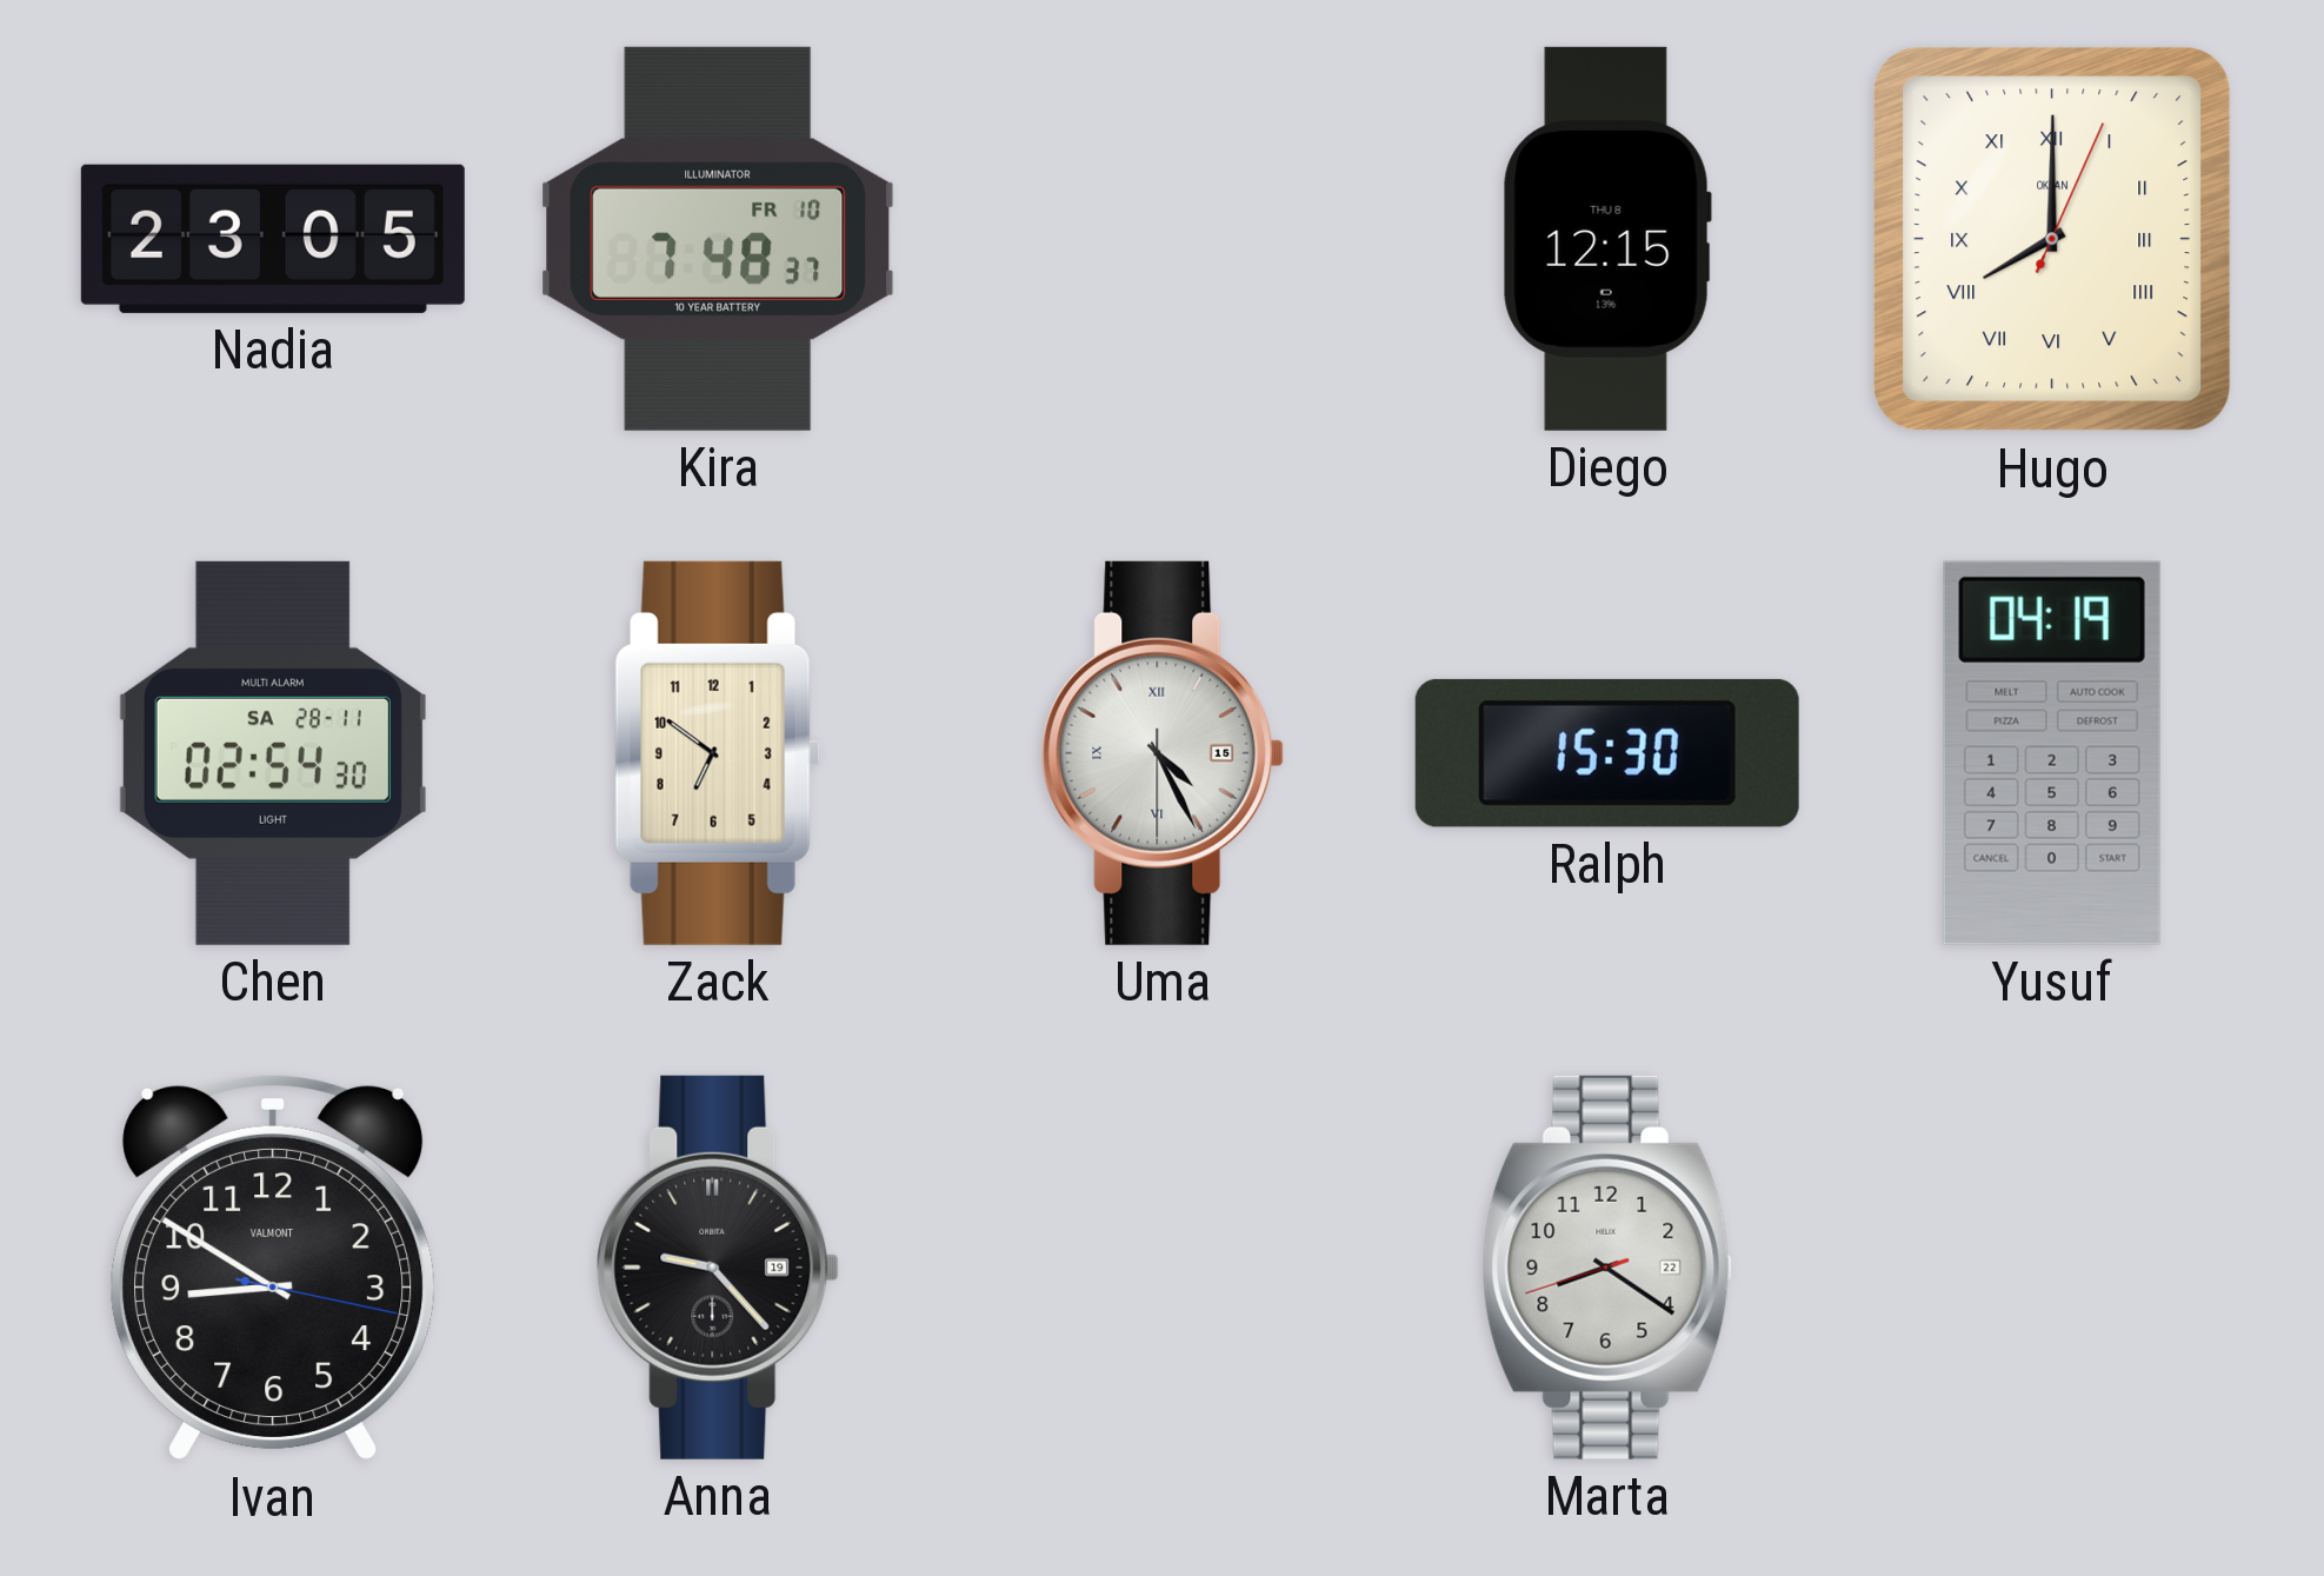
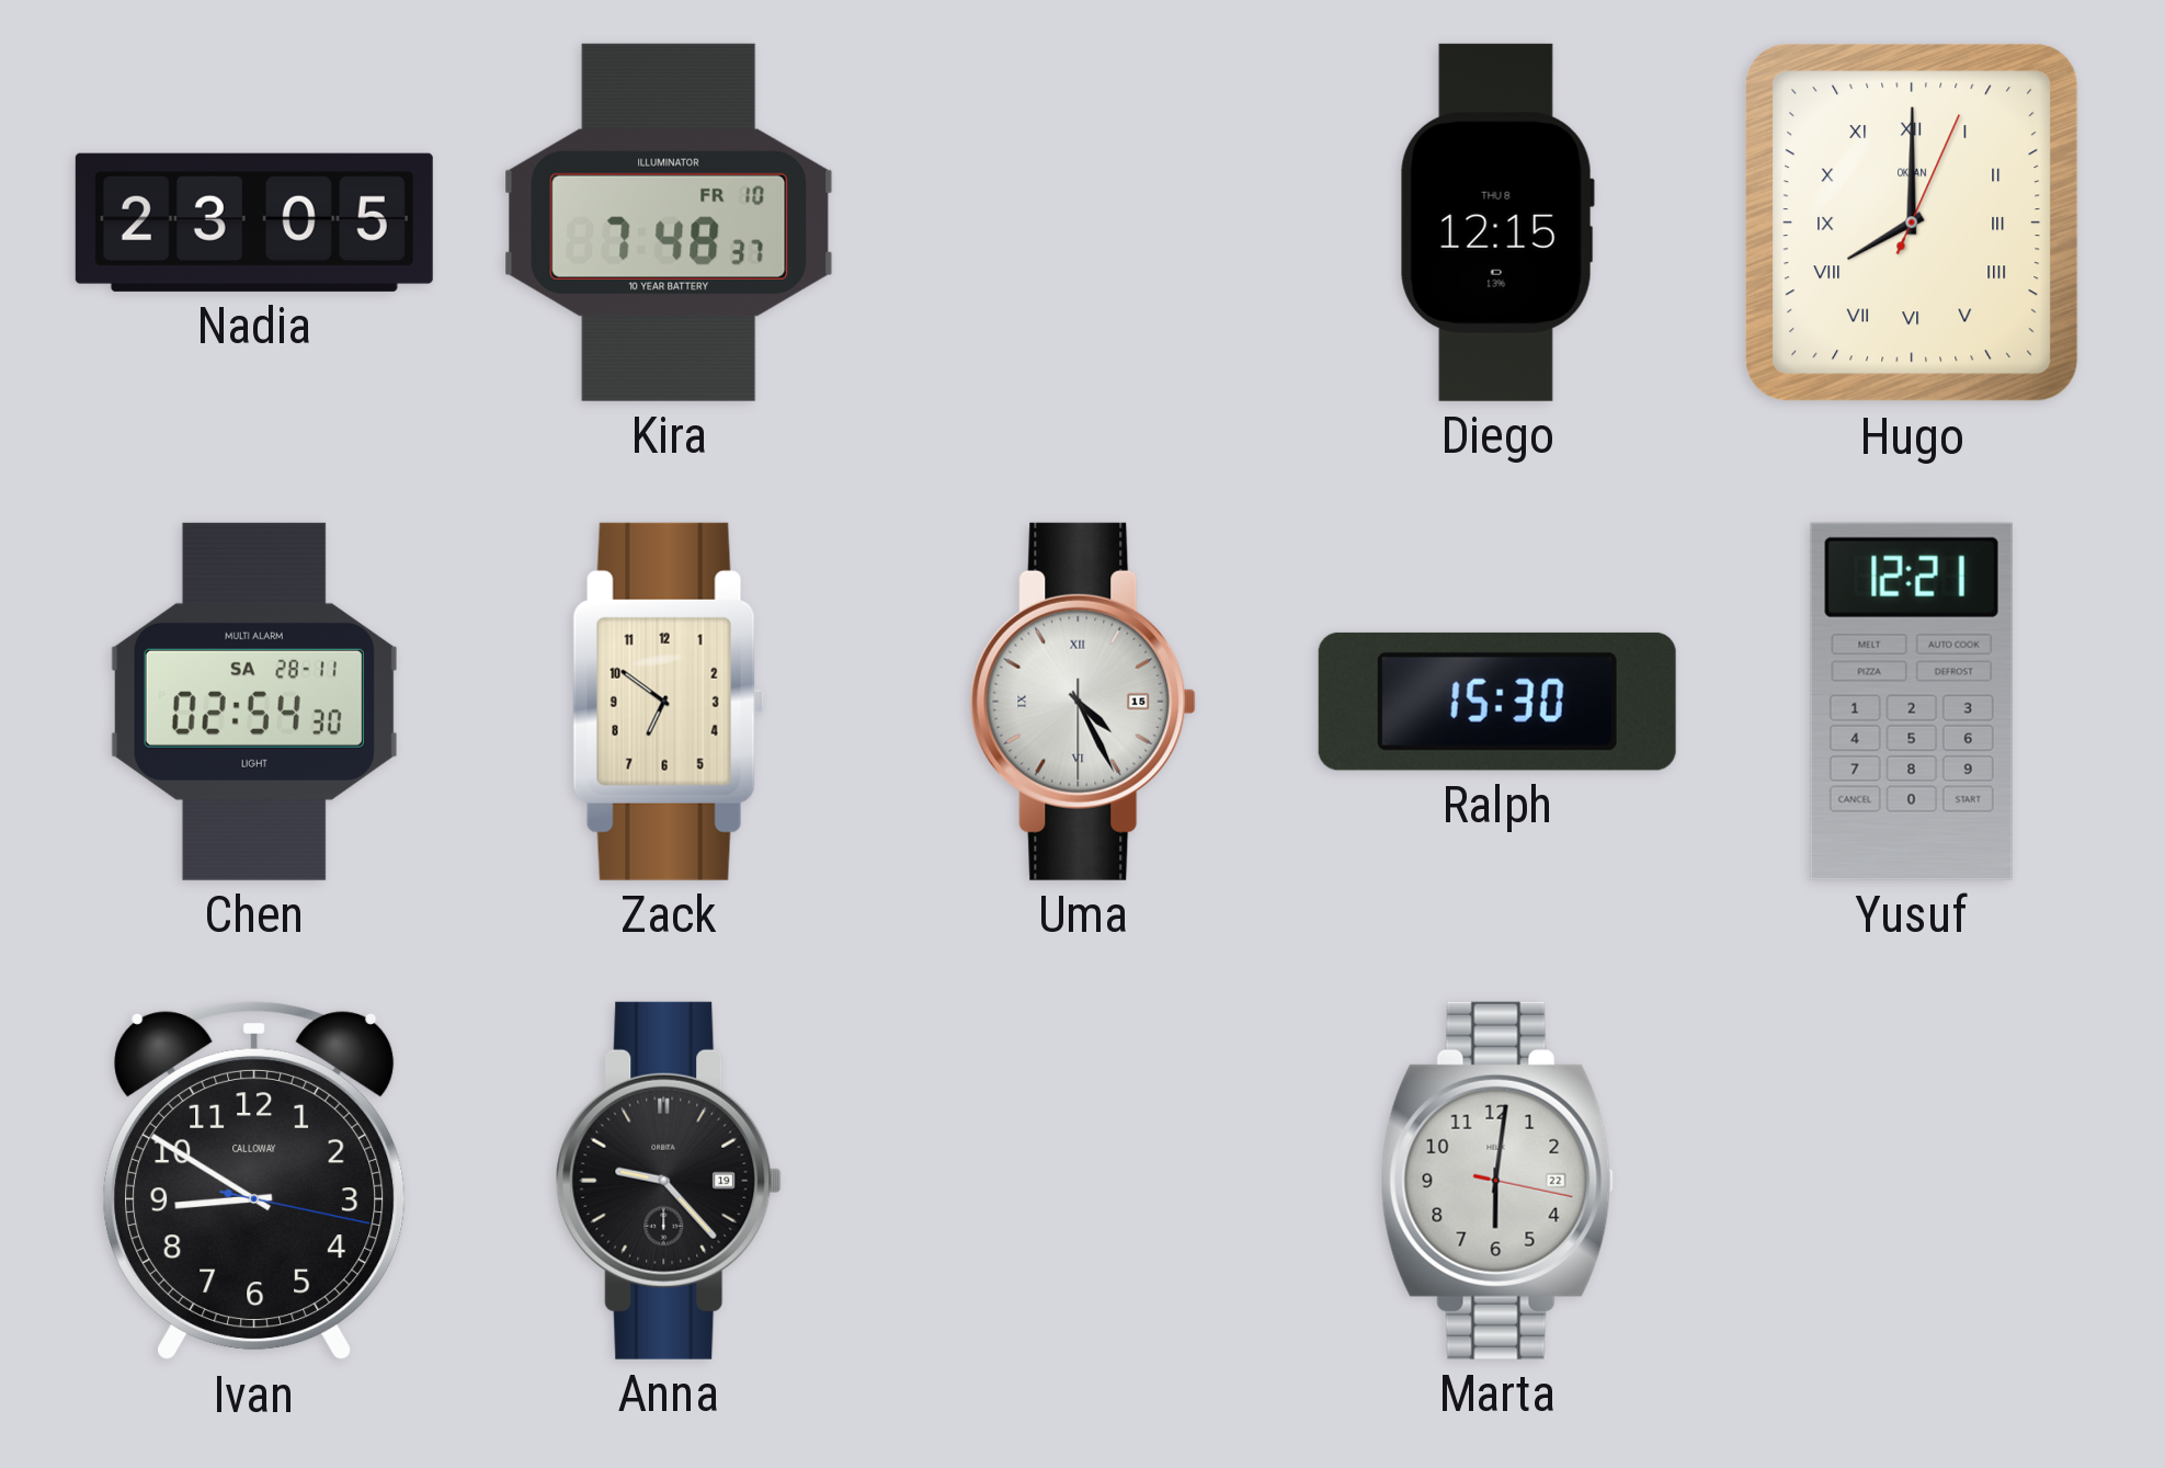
Yusuf: 04:19 -> 12:21 (1912, 702)
Ivan brand: VALMONT -> CALLOWAY (254, 1181)
Marta: 8:20 -> 6:01 (1497, 1181)
